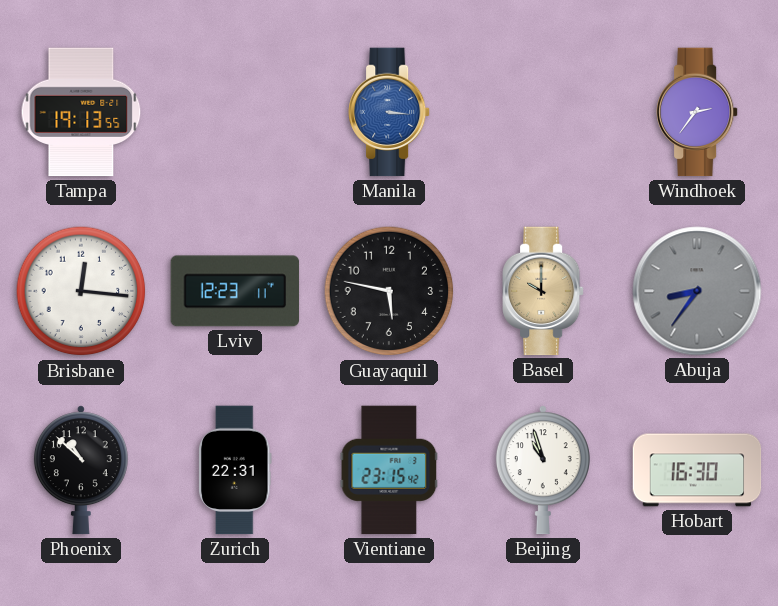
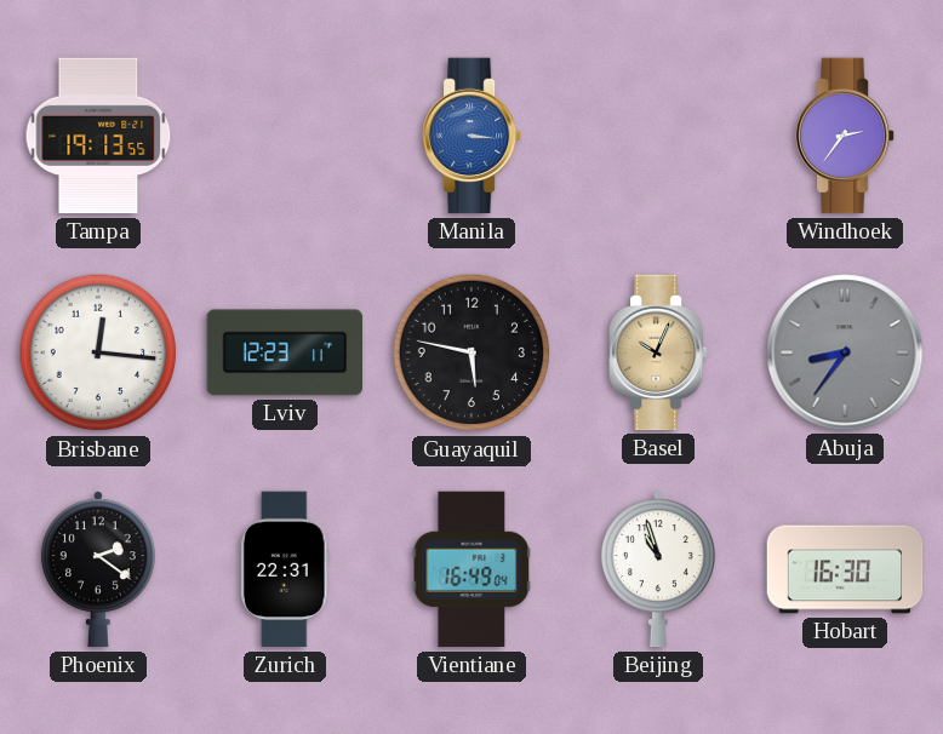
Basel: 10:00 -> 10:04 (659, 352)
Phoenix: 10:52 -> 2:21 (98, 569)
Vientiane: 23:15 -> 16:49 (471, 569)
